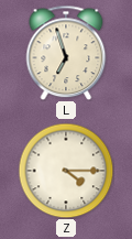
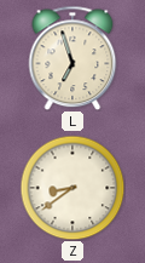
Z: 4:15 -> 8:39 (72, 188)
